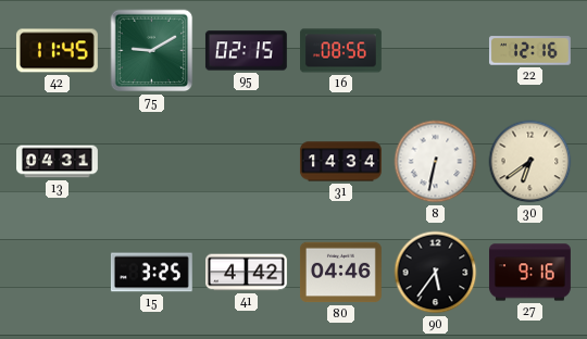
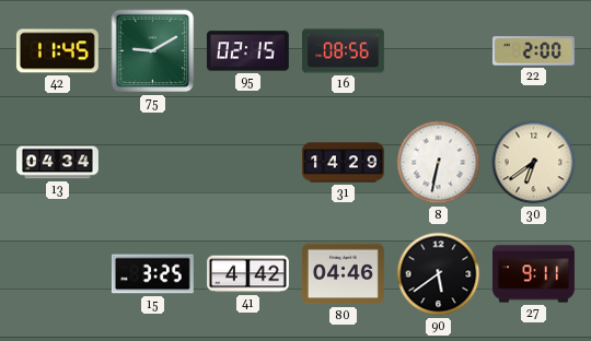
22: 12:16 -> 2:00 (533, 51)
13: 04:31 -> 04:34 (58, 163)
31: 14:34 -> 14:29 (344, 163)
90: 5:36 -> 5:39 (439, 274)
27: 9:16 -> 9:11 (534, 274)
